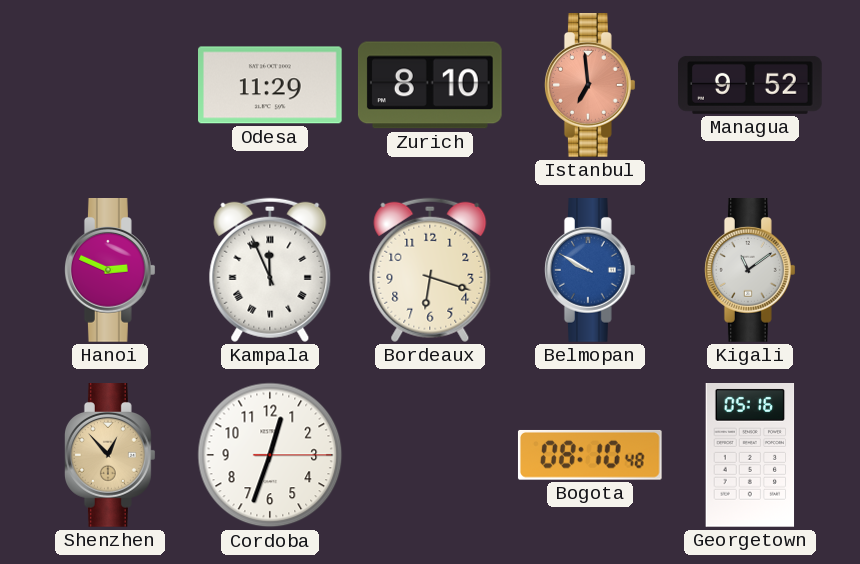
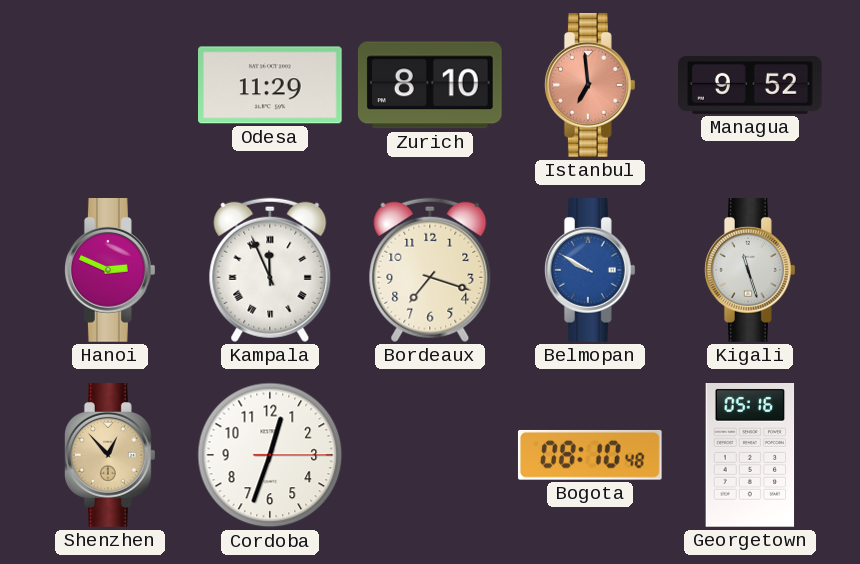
Bordeaux: 6:18 -> 7:18 (430, 270)
Kigali: 11:09 -> 11:27 (751, 271)
